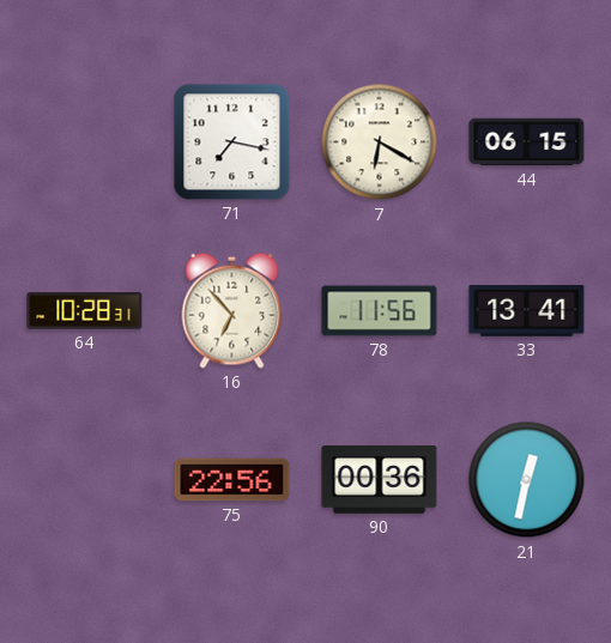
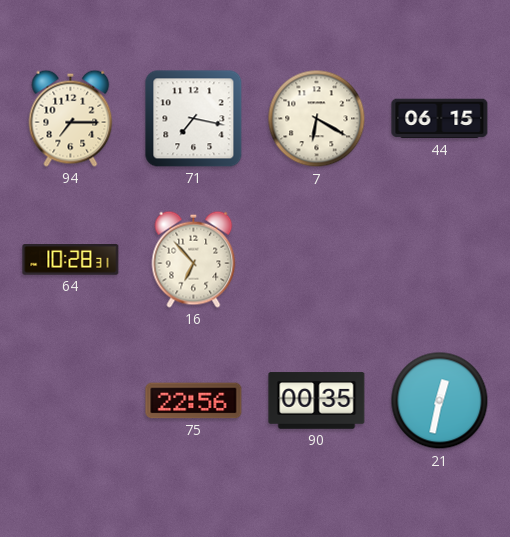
94: none -> 7:15 (71, 118)
78: 11:56 -> none (380, 311)
33: 13:41 -> none (527, 311)
90: 00:36 -> 00:35 (317, 401)
